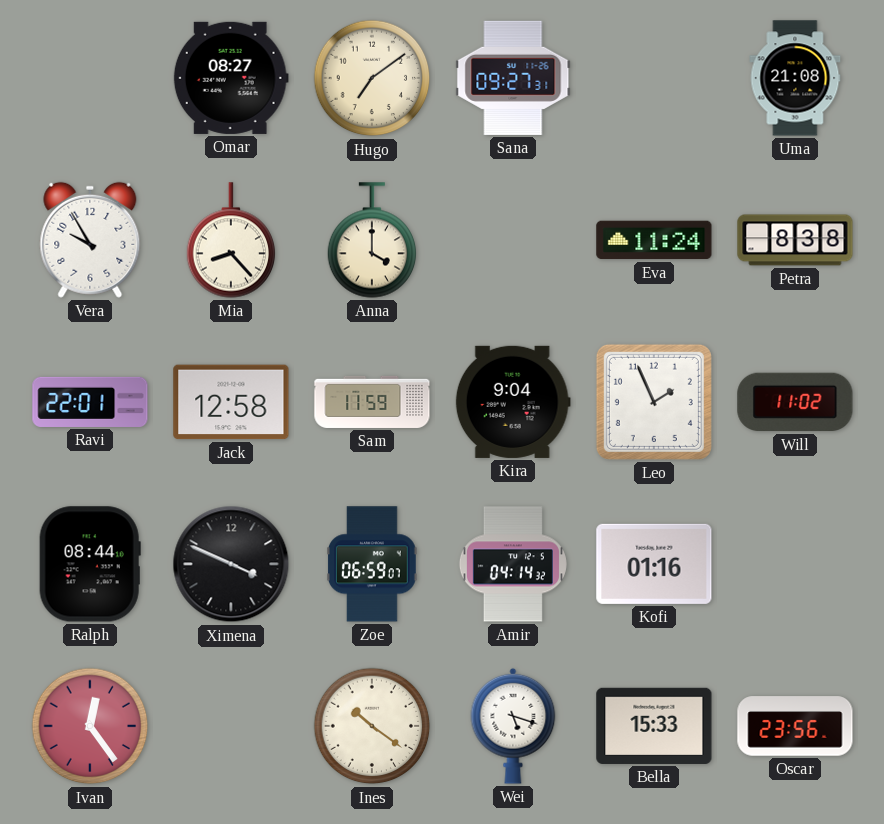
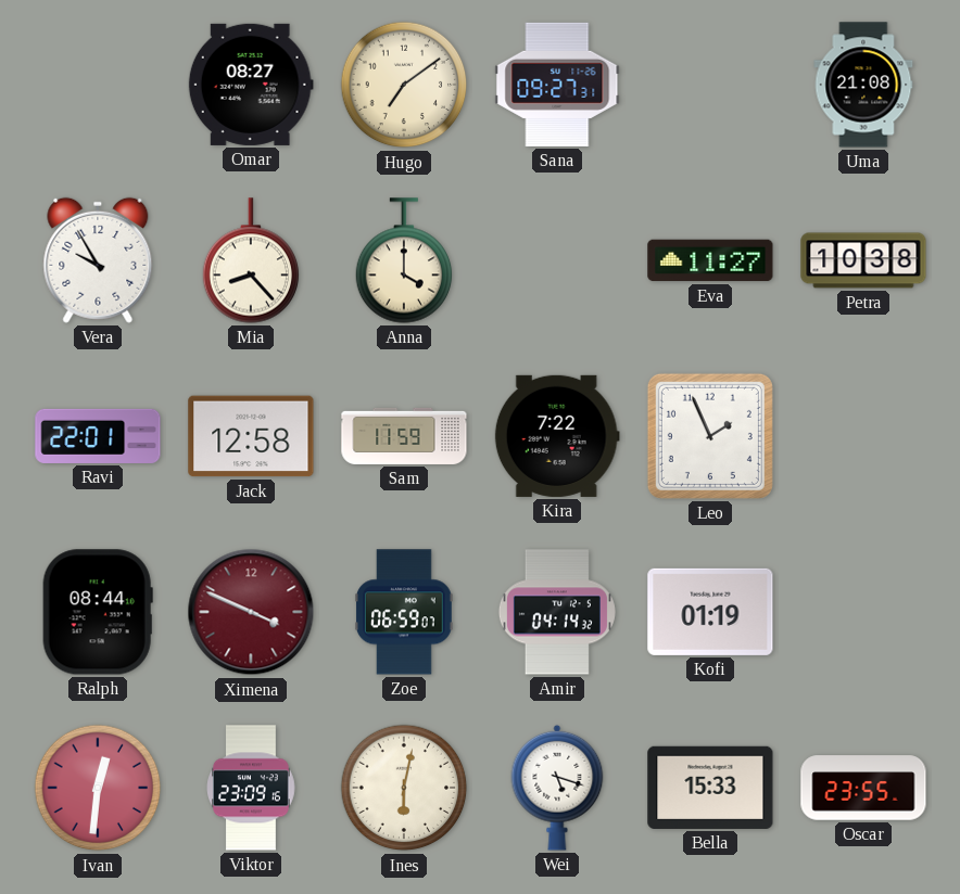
Eva: 11:24 -> 11:27 (710, 260)
Petra: 8:38 -> 10:38 (863, 260)
Kira: 9:04 -> 7:22 (557, 436)
Will: 11:02 -> none (795, 402)
Ximena dial: black -> burgundy (251, 612)
Kofi: 01:16 -> 01:19 (710, 612)
Ivan: 12:24 -> 12:31 (98, 788)
Viktor: none -> 23:09 (252, 788)
Ines: 10:21 -> 6:02 (404, 788)
Oscar: 23:56 -> 23:55 (863, 788)
